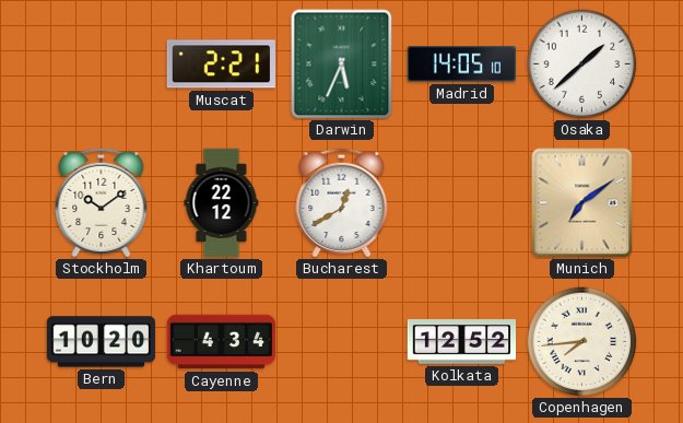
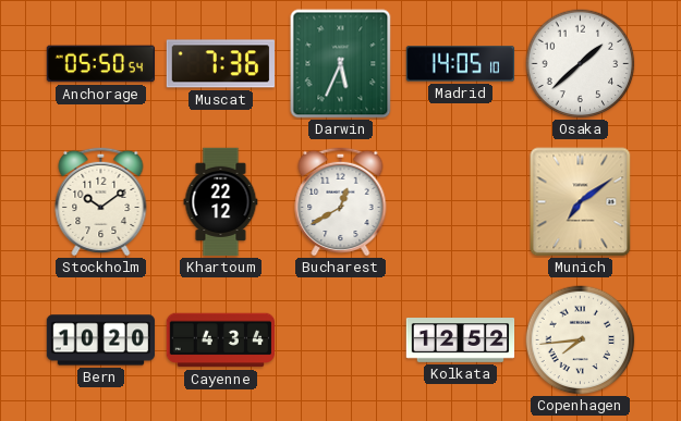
Anchorage: none -> 05:50 (100, 64)
Muscat: 2:21 -> 7:36 (220, 64)
